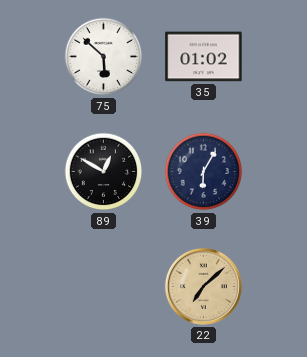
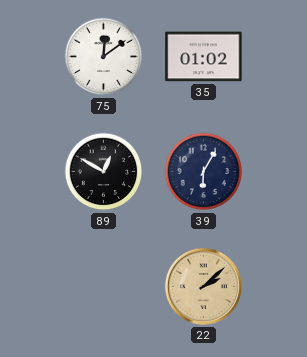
75: 5:52 -> 12:09 (104, 57)
22: 7:08 -> 2:08 (203, 286)
